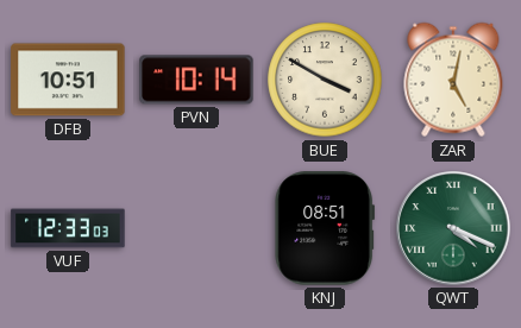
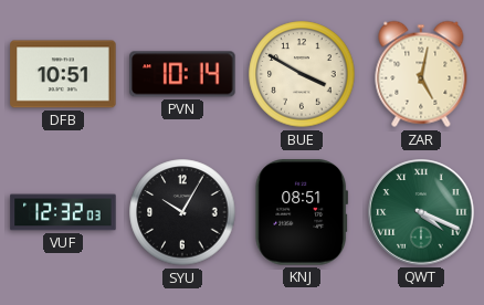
VUF: 12:33 -> 12:32 (63, 212)
SYU: none -> 10:05 (182, 212)
